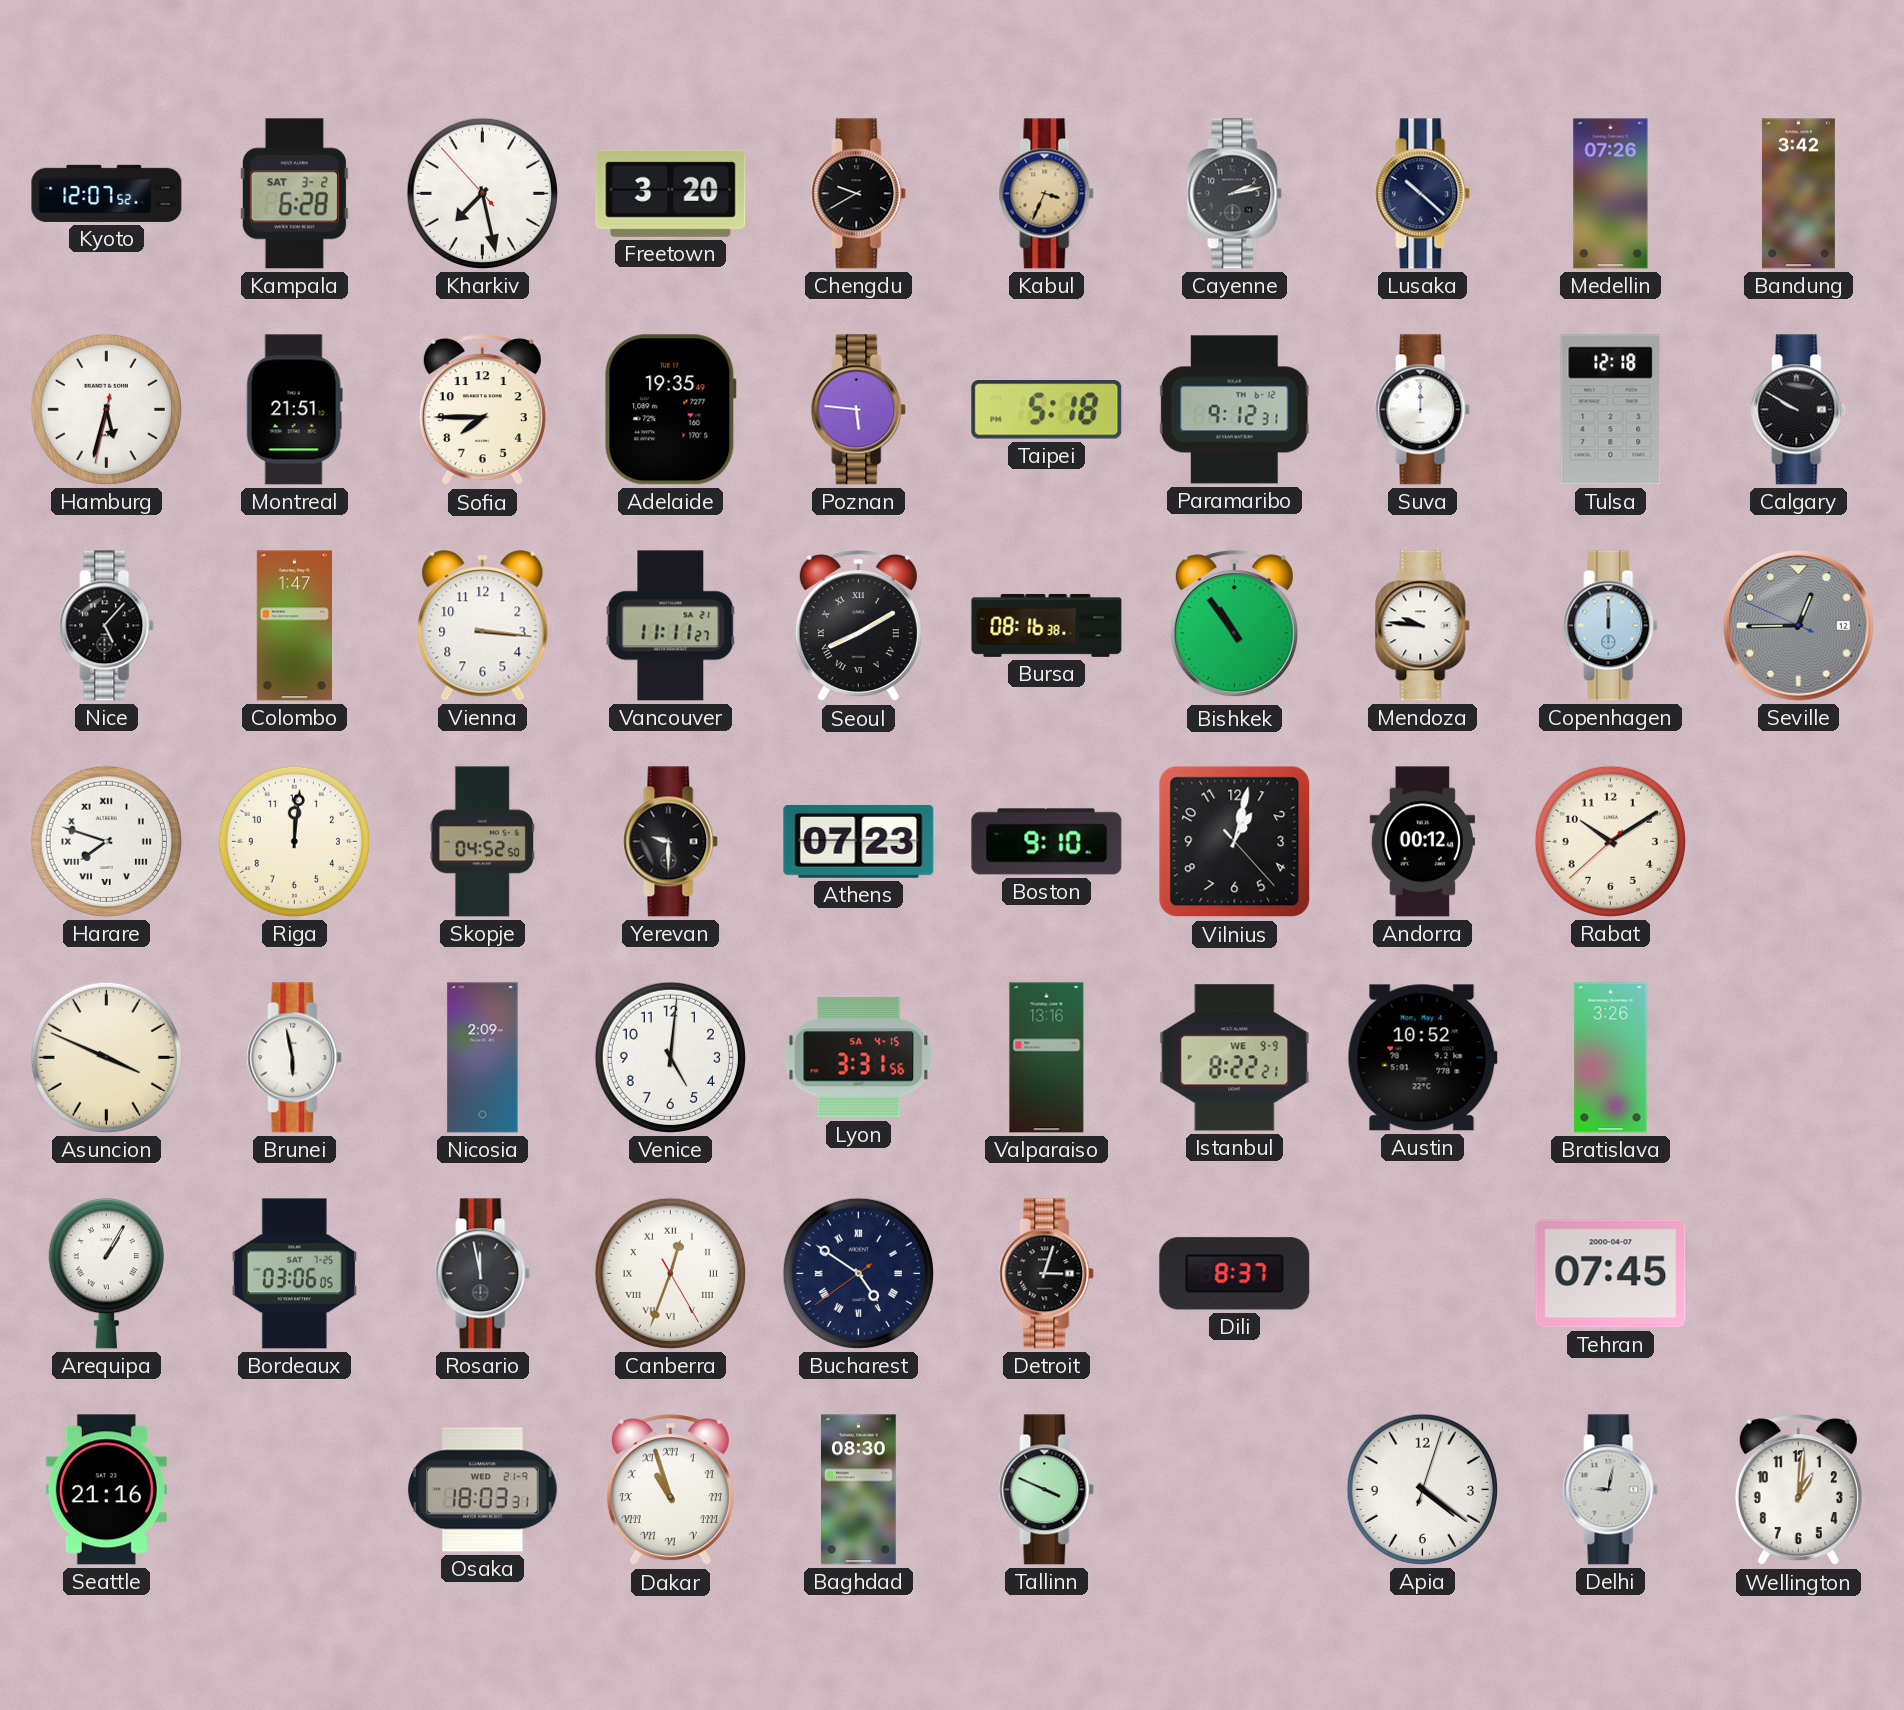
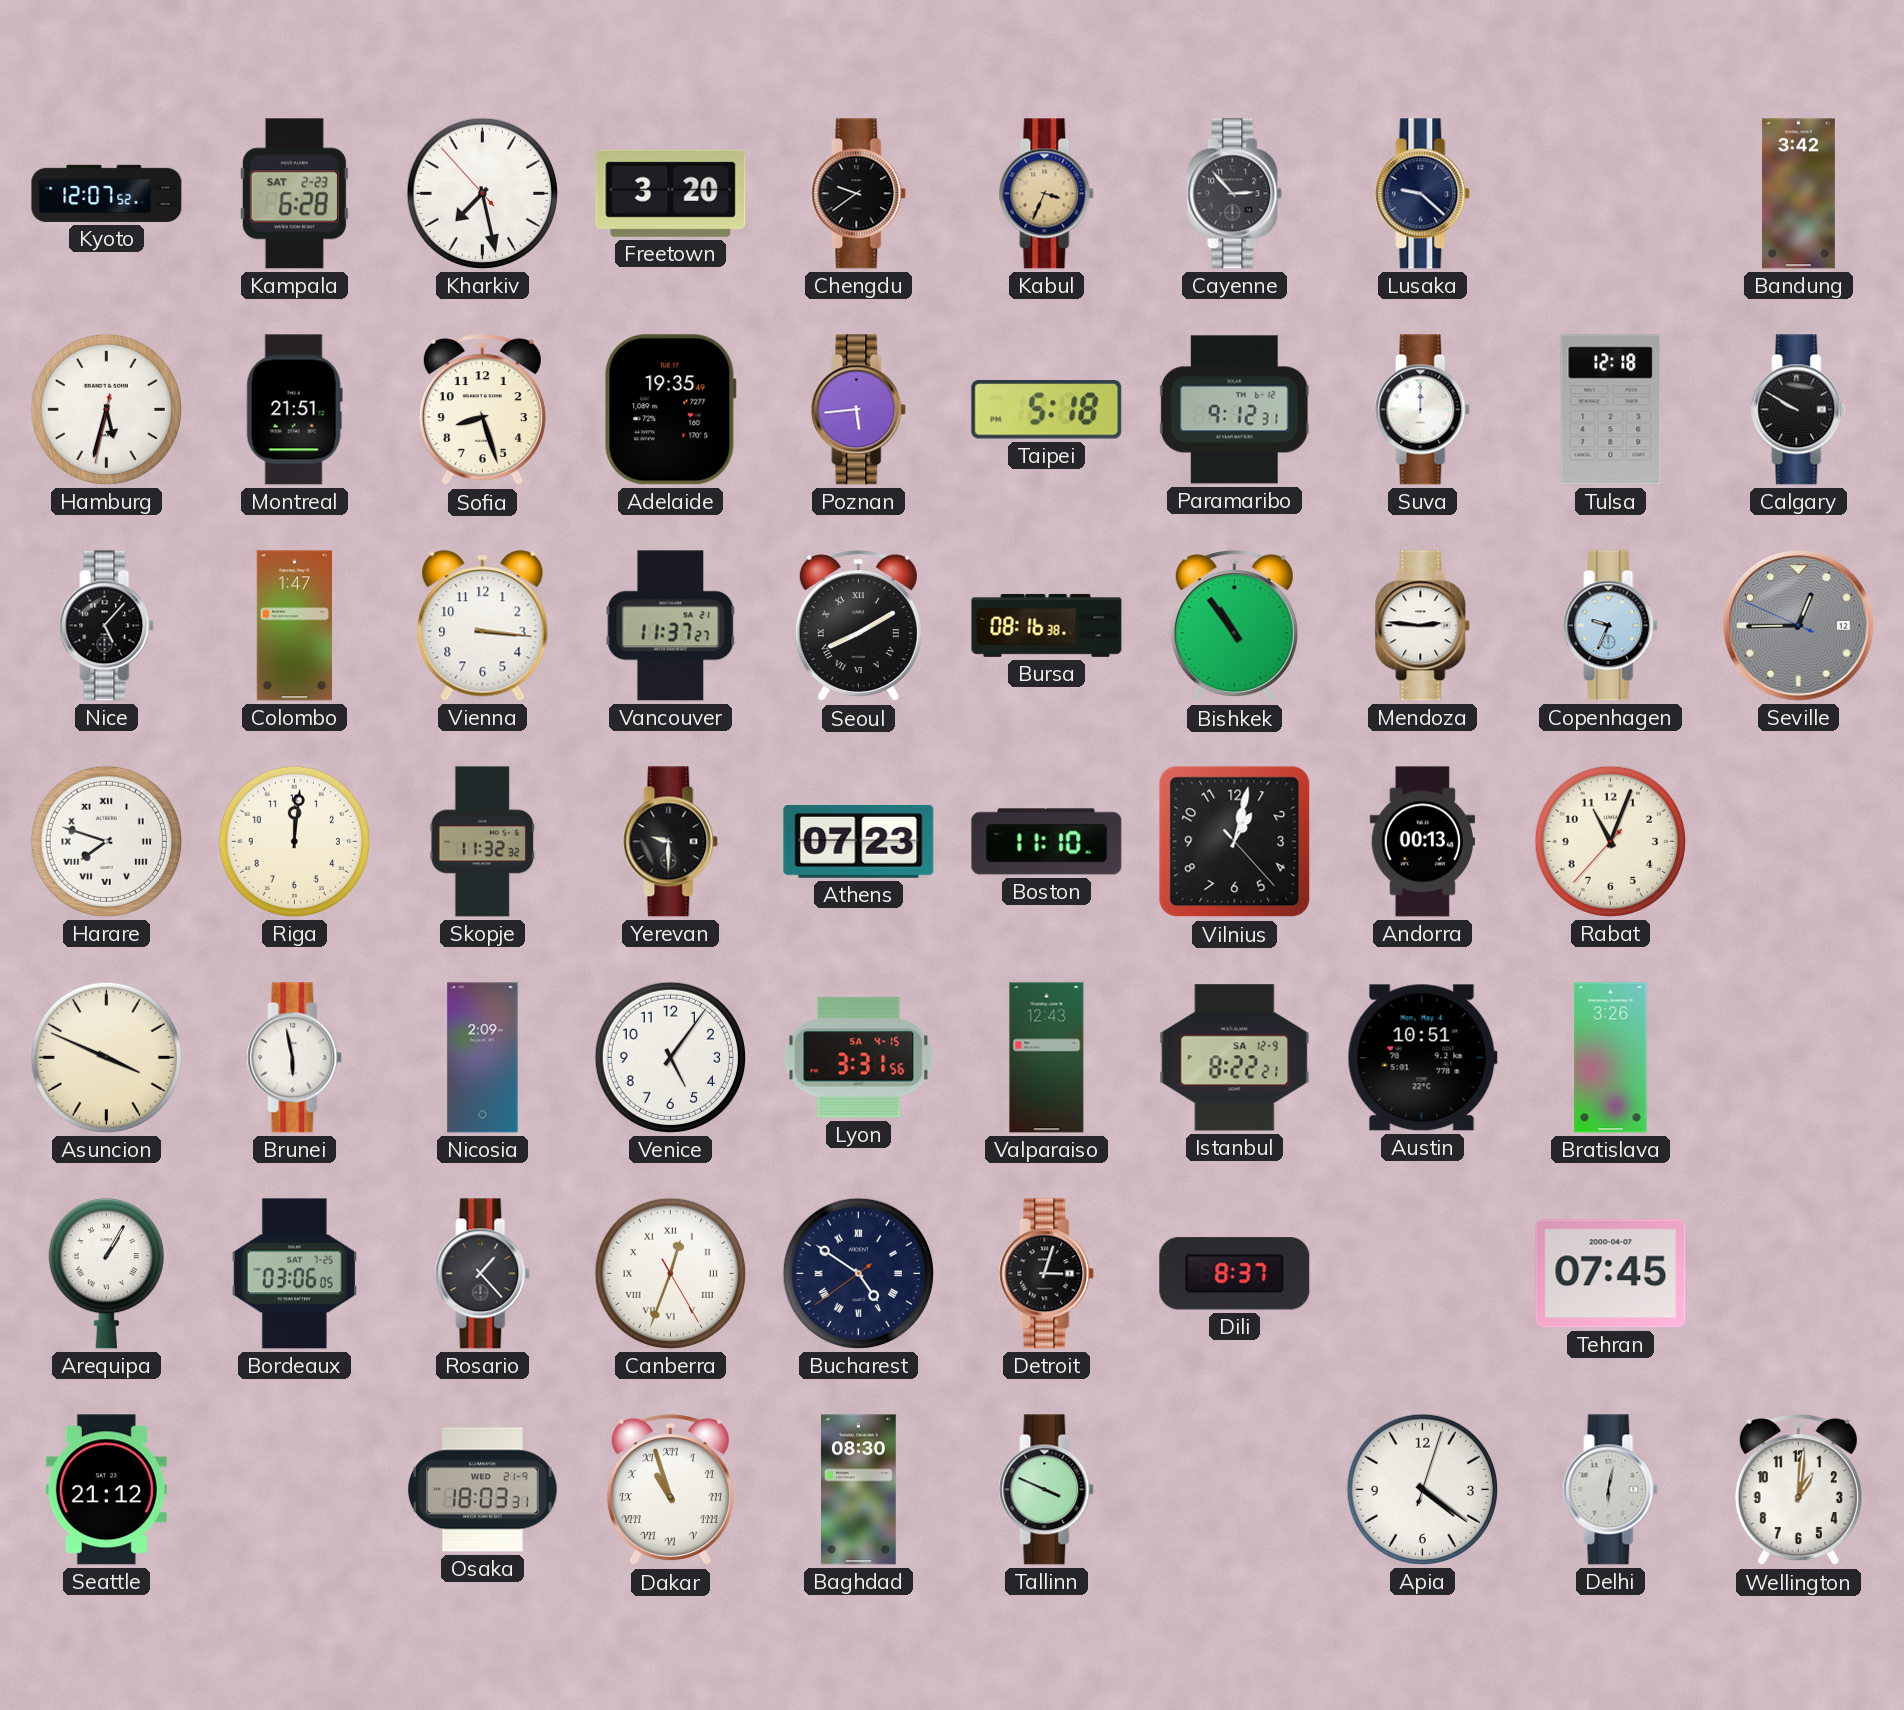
Kampala date: SAT 3-2 -> SAT 2-23 (294, 194)
Chengdu: 9:40 -> 9:39 (859, 194)
Cayenne: 2:13 -> 2:53 (1235, 194)
Lusaka: 10:22 -> 9:22 (1423, 194)
Medellin: 07:26 -> none (1611, 194)
Sofia: 7:45 -> 8:27 (482, 410)
Poznan: 5:46 -> 5:44 (859, 410)
Vancouver: 11:11 -> 11:37 (671, 626)
Mendoza: 9:46 -> 2:46 (1423, 626)
Copenhagen: 12:00 -> 9:34 (1611, 626)
Skopje: 04:52 -> 11:32 (482, 842)
Boston: 9:10 -> 11:10 (1047, 842)
Andorra: 00:12 -> 00:13 (1422, 842)
Rabat: 10:09 -> 11:03 (1610, 841)
Venice: 5:01 -> 5:06 (670, 1057)
Valparaiso: 13:16 -> 12:43 (1047, 1058)
Istanbul date: WE 9-9 -> SA 12-9 (1235, 1058)
Austin: 10:52 -> 10:51 (1422, 1058)
Rosario: 11:58 -> 1:23 (483, 1274)
Seattle: 21:16 -> 21:12 (106, 1490)
Delhi: 9:02 -> 6:02 (1611, 1490)
